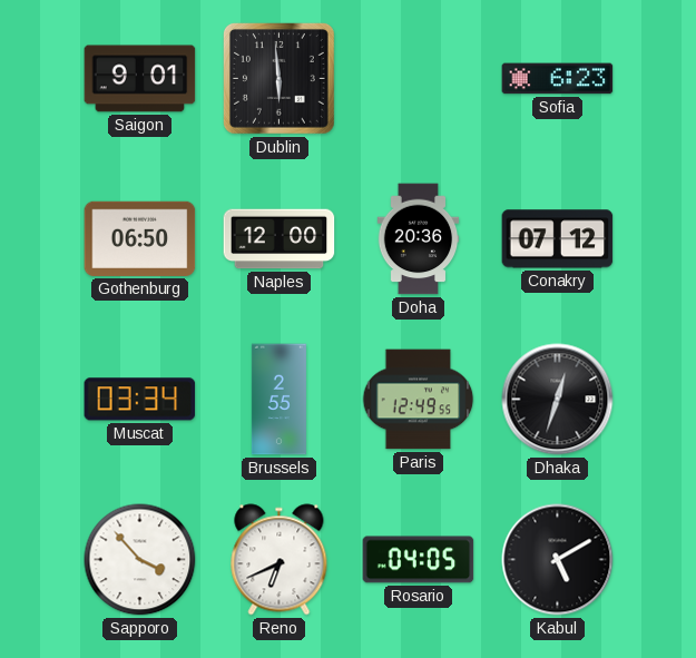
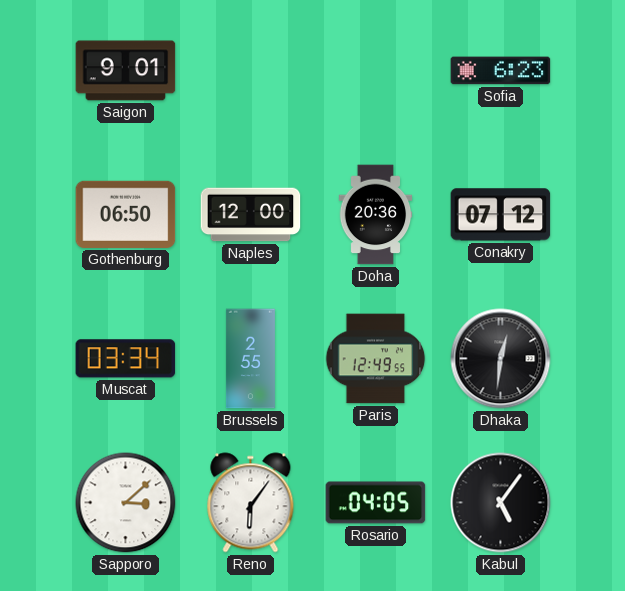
Dublin: 5:59 -> none (278, 78)
Dhaka: 12:33 -> 12:31 (501, 359)
Sapporo: 3:53 -> 3:08 (126, 503)
Reno: 6:41 -> 6:06 (251, 503)
Kabul: 5:10 -> 5:06 (501, 503)
